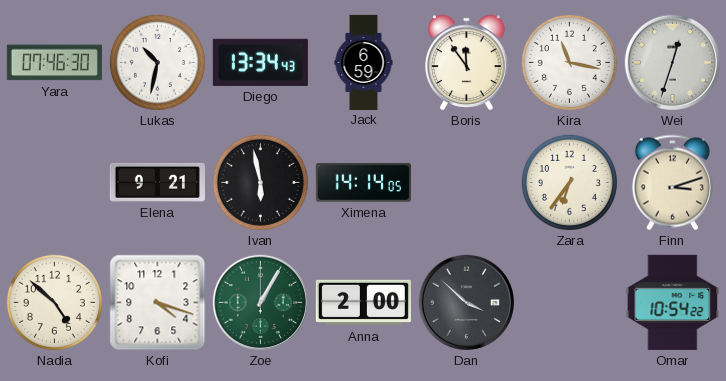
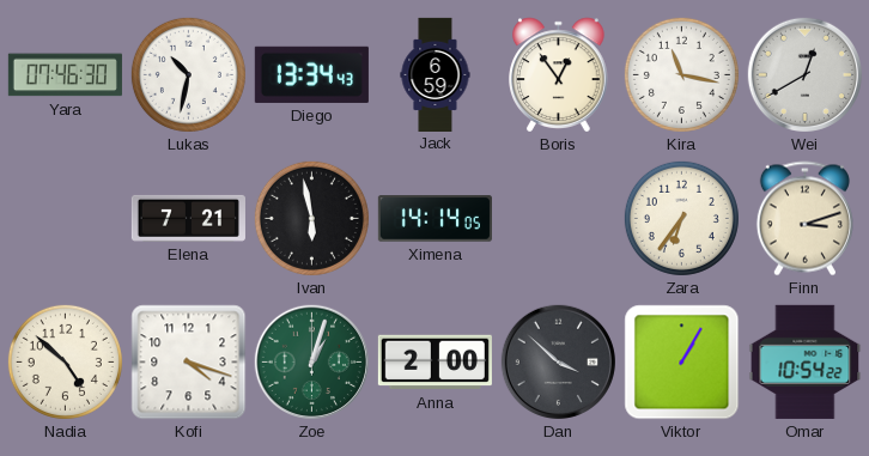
Boris: 11:54 -> 12:54 (559, 75)
Wei: 12:33 -> 12:40 (804, 74)
Elena: 9:21 -> 7:21 (188, 218)
Zoe: 1:05 -> 1:03 (311, 361)
Viktor: none -> 1:05 (682, 363)
